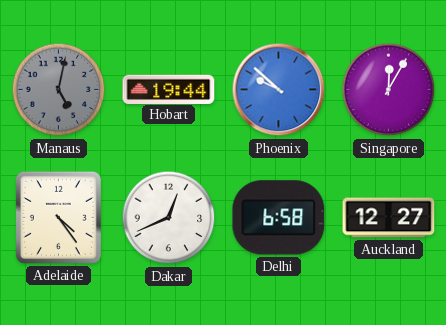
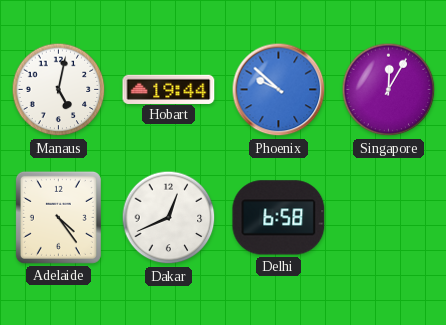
Manaus dial: grey -> white (59, 90)
Auckland: 12:27 -> none (389, 218)
